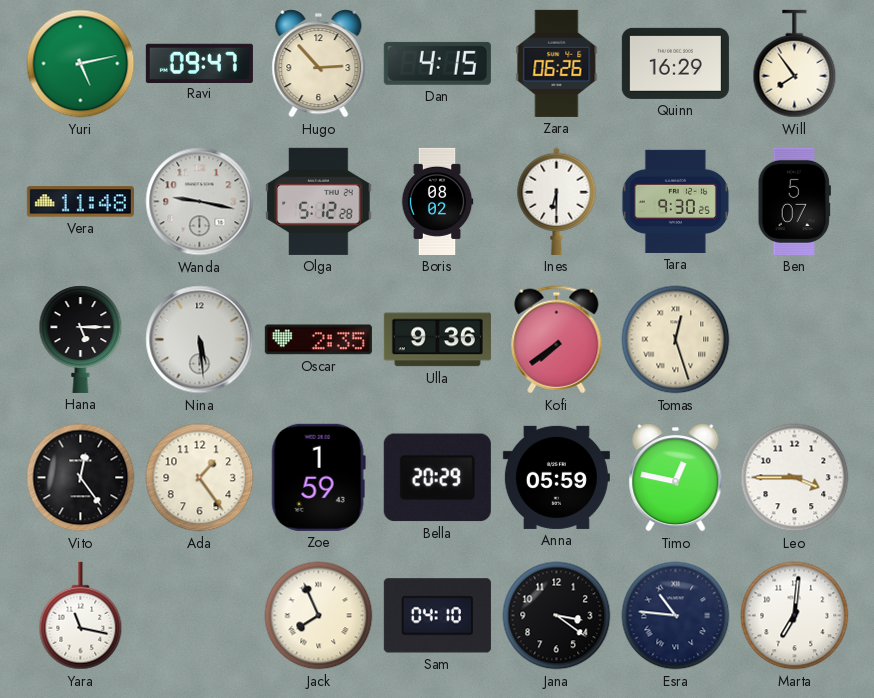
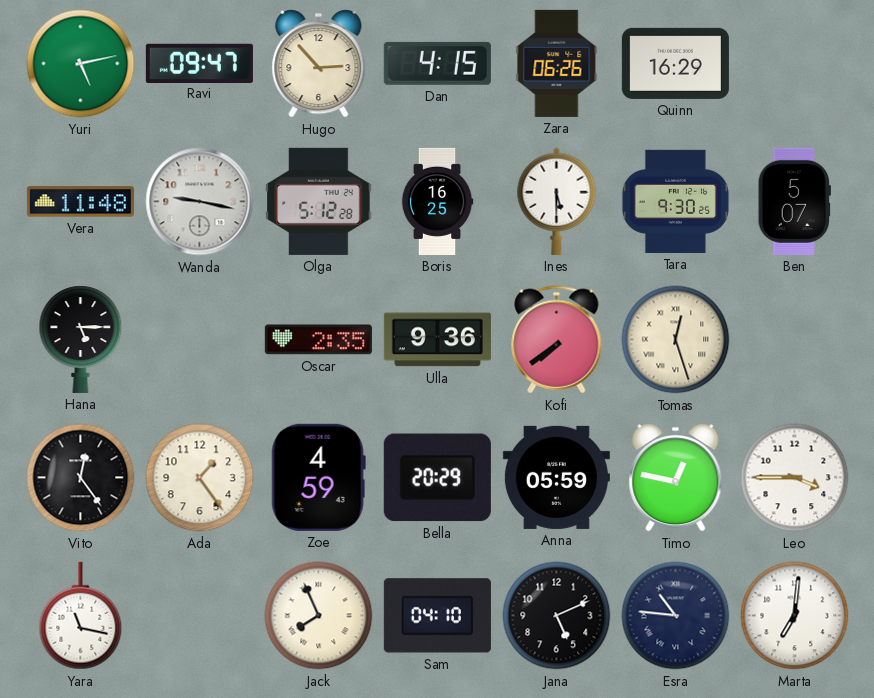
Will: 7:54 -> none (795, 64)
Boris: 08:02 -> 16:25 (437, 201)
Ines: 6:30 -> 5:30 (557, 201)
Nina: 5:29 -> none (200, 340)
Zoe: 1:59 -> 4:59 (318, 477)
Jana: 3:21 -> 5:11 (557, 616)
